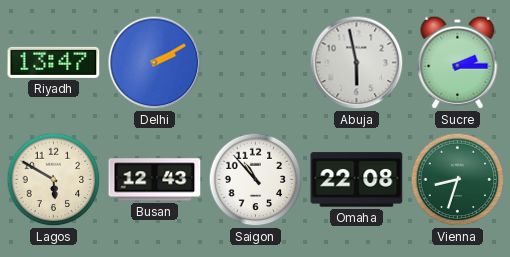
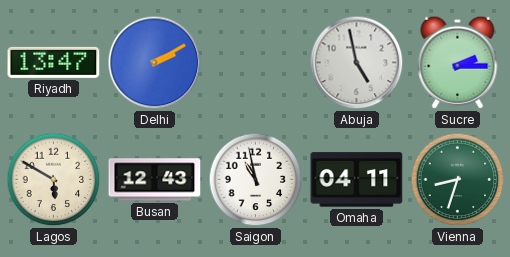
Abuja: 5:58 -> 4:58 (357, 63)
Saigon: 10:53 -> 10:58 (256, 180)
Omaha: 22:08 -> 04:11 (357, 180)
